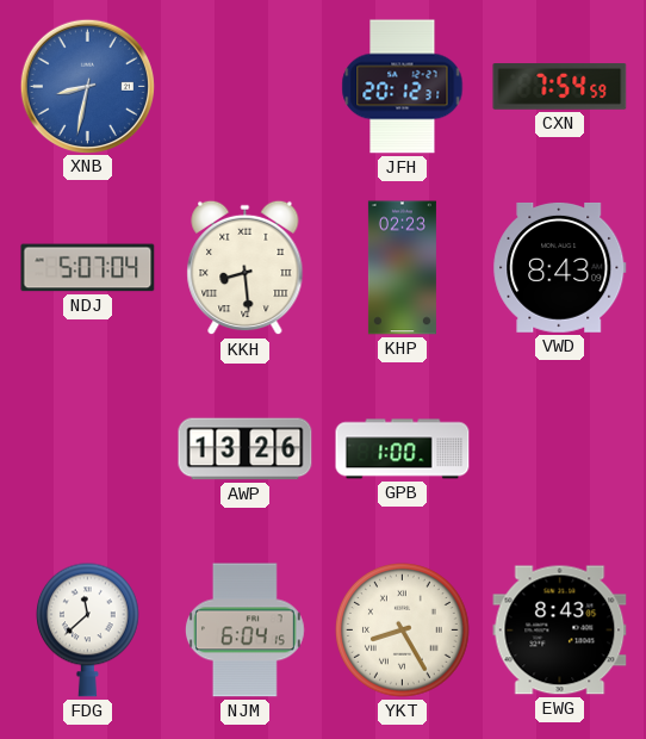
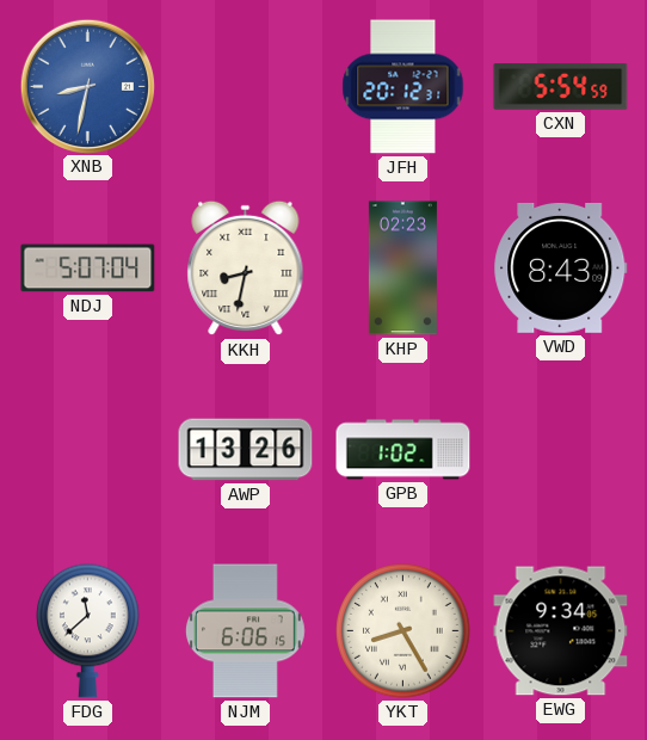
CXN: 7:54 -> 5:54 (561, 87)
KKH: 8:29 -> 8:32 (246, 269)
GPB: 1:00 -> 1:02 (403, 450)
NJM: 6:04 -> 6:06 (245, 631)
EWG: 8:43 -> 9:34 (561, 631)
